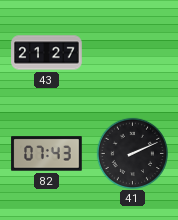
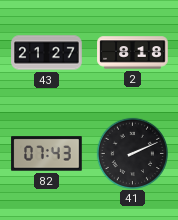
2: none -> 8:18 (133, 53)
